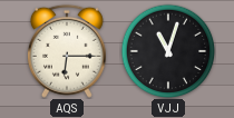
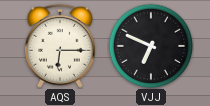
VJJ: 11:03 -> 6:49 (151, 46)
